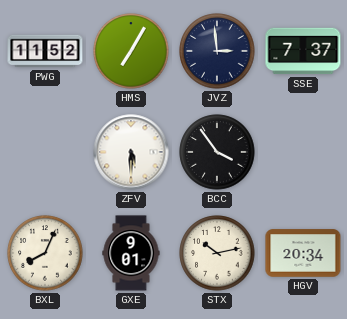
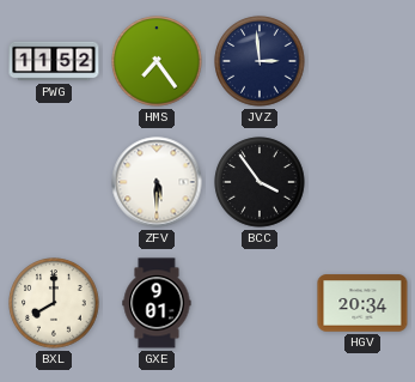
HMS: 7:05 -> 7:24 (157, 61)
SSE: 7:37 -> none (303, 51)
BXL: 8:04 -> 8:00 (54, 303)
STX: 10:13 -> none (217, 253)
